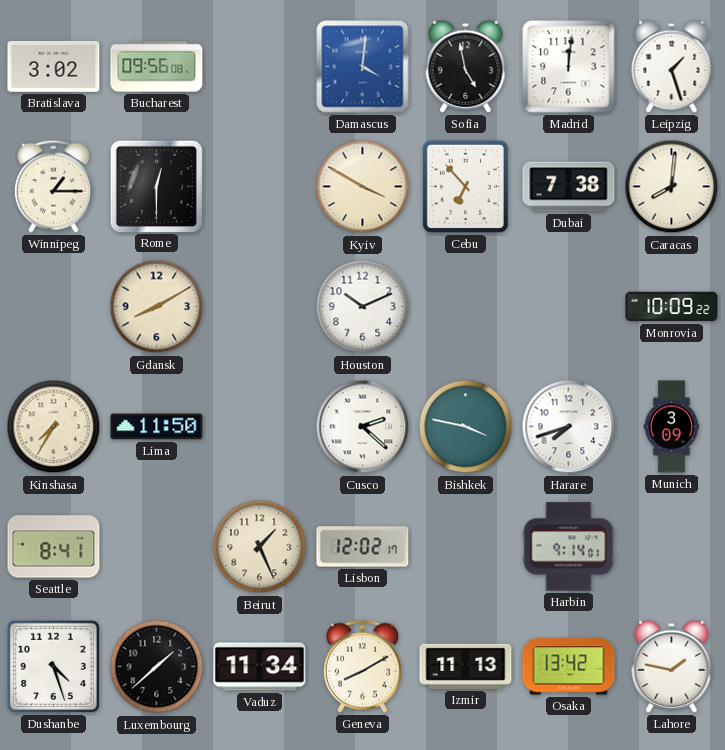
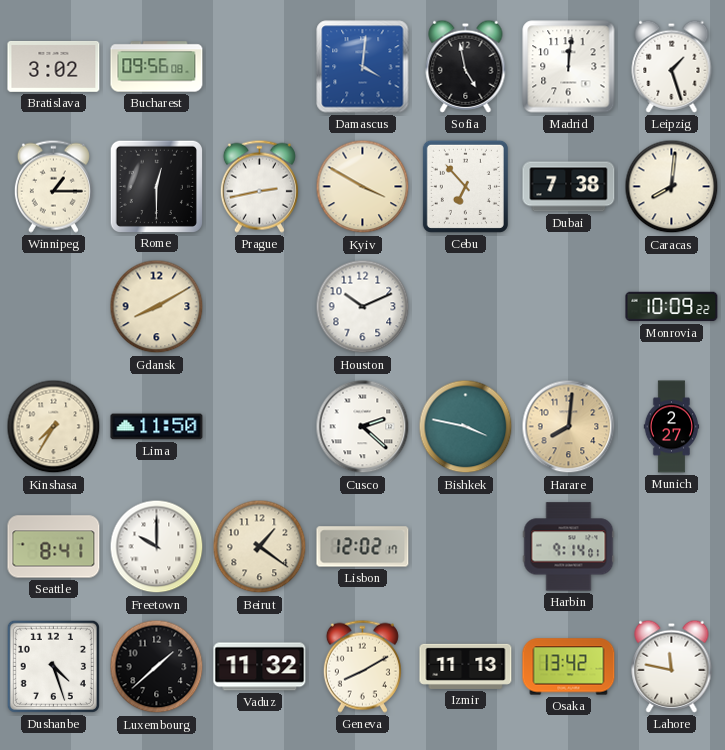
Prague: none -> 2:43 (259, 186)
Harare: 7:42 -> 8:01 (569, 427)
Harare dial: white -> champagne (569, 427)
Munich: 3:09 -> 2:27 (672, 427)
Freetown: none -> 10:00 (157, 547)
Beirut: 1:26 -> 1:21 (260, 547)
Vaduz: 11:34 -> 11:32 (260, 667)
Lahore: 1:47 -> 11:47 (672, 666)
